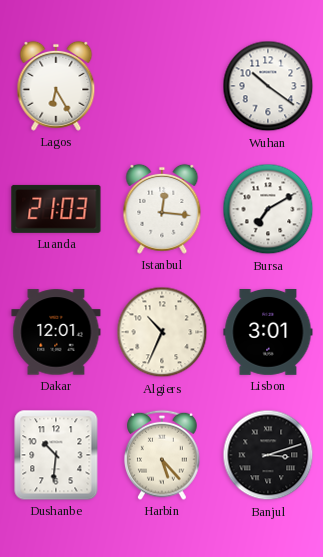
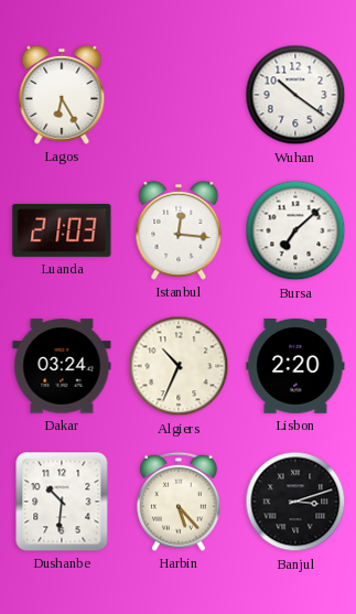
Bursa: 7:10 -> 7:08 (295, 230)
Dakar: 12:01 -> 03:24 (62, 366)
Lisbon: 3:01 -> 2:20 (295, 367)
